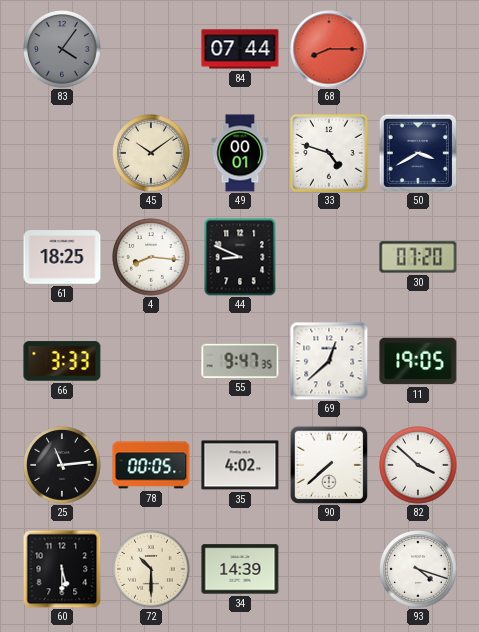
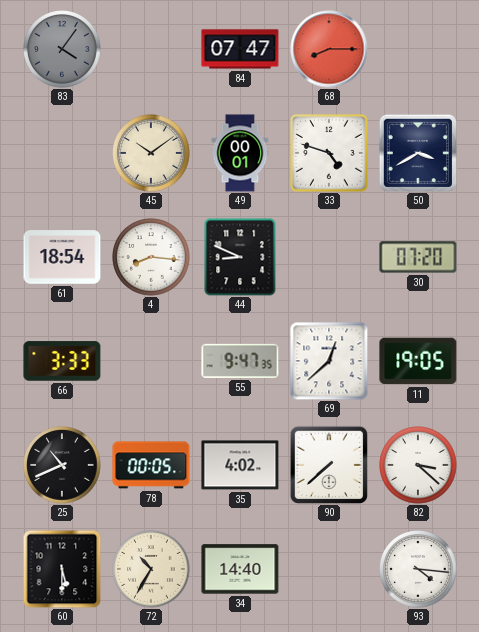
84: 07:44 -> 07:47 (240, 49)
61: 18:25 -> 18:54 (62, 257)
25: 11:14 -> 10:41 (62, 465)
82: 3:52 -> 3:22 (418, 465)
72: 10:30 -> 10:35 (151, 569)
34: 14:39 -> 14:40 (240, 569)
93: 4:18 -> 4:16 (418, 569)
